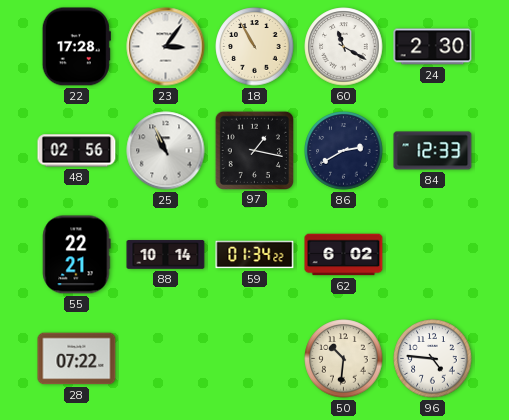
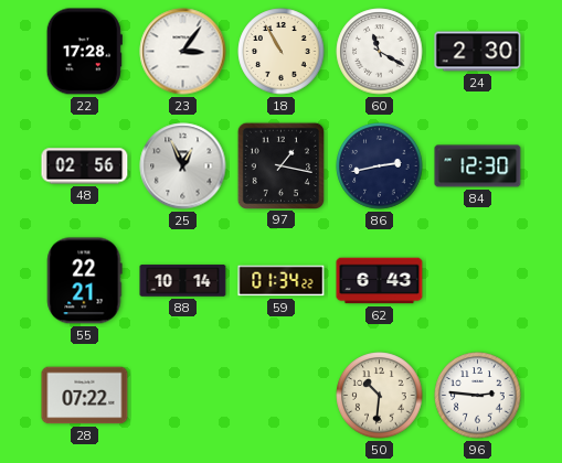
25: 10:56 -> 12:56 (183, 166)
86: 2:40 -> 2:43 (380, 166)
84: 12:33 -> 12:30 (478, 166)
62: 6:02 -> 6:43 (380, 281)
96: 4:46 -> 2:46 (478, 396)
